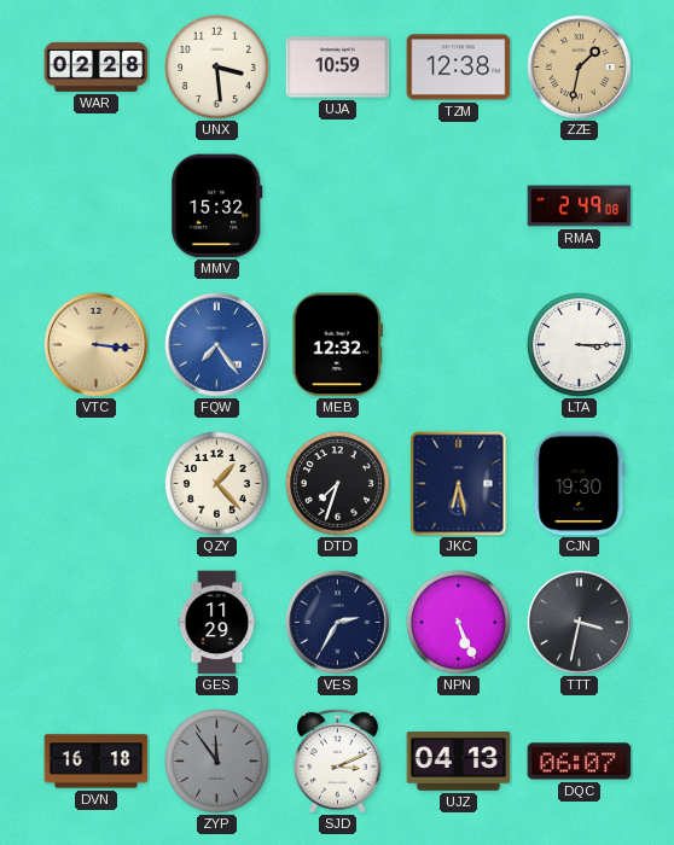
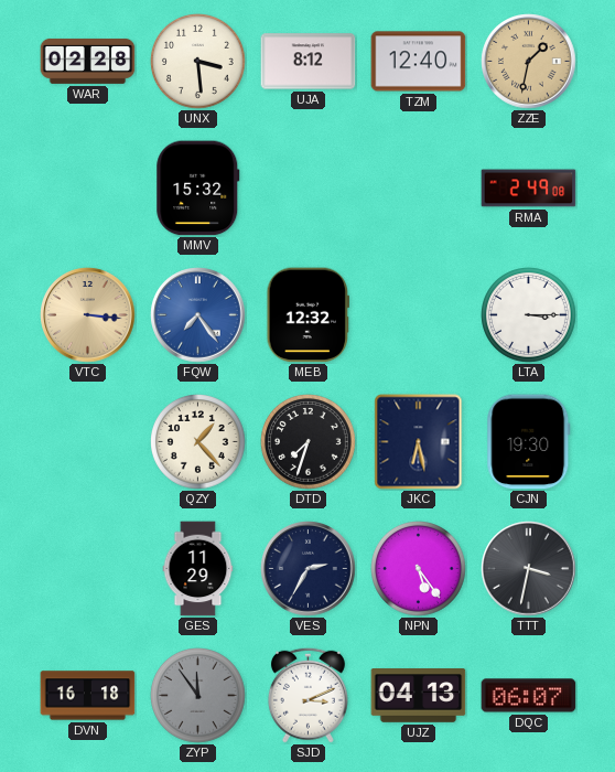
UJA: 10:59 -> 8:12 (309, 62)
TZM: 12:38 -> 12:40 (419, 62)
NPN: 5:26 -> 5:24 (419, 569)
